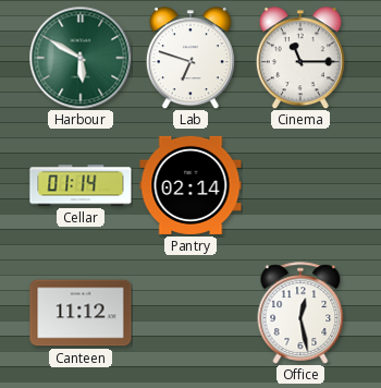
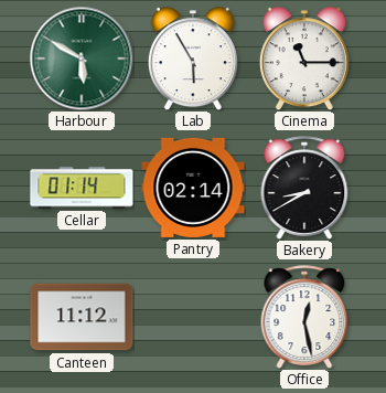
Lab: 6:48 -> 5:55 (193, 59)
Bakery: none -> 8:40 (304, 188)
